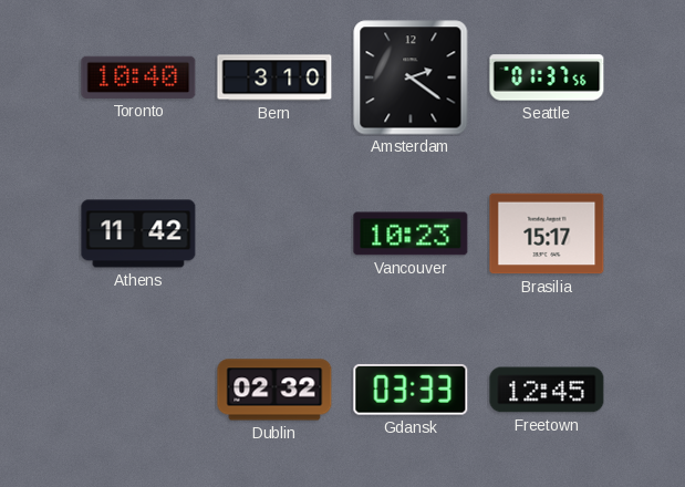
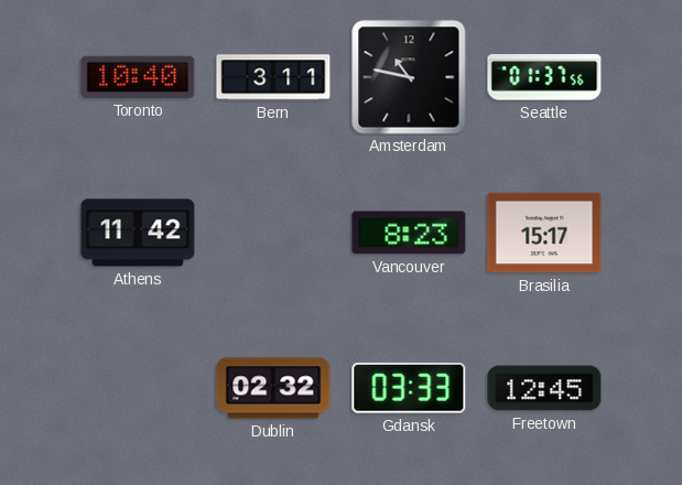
Bern: 3:10 -> 3:11 (273, 77)
Amsterdam: 2:21 -> 10:47 (409, 77)
Vancouver: 10:23 -> 8:23 (409, 233)
